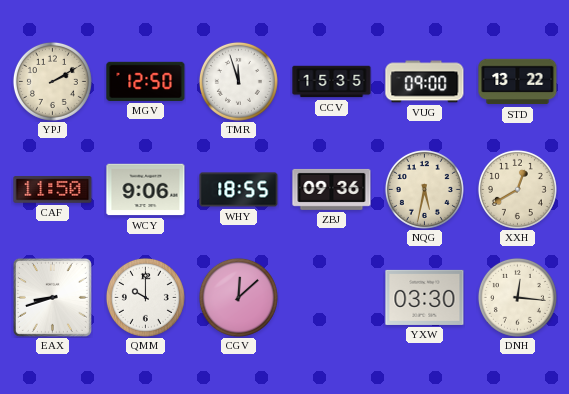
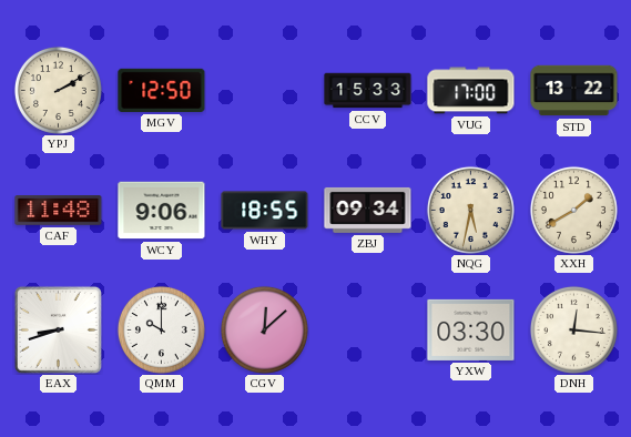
TMR: 11:57 -> none (238, 81)
CCV: 15:35 -> 15:33 (368, 91)
VUG: 09:00 -> 17:00 (471, 91)
CAF: 11:50 -> 11:48 (59, 211)
ZBJ: 09:36 -> 09:34 (368, 210)
XXH: 12:40 -> 1:40 (573, 210)
